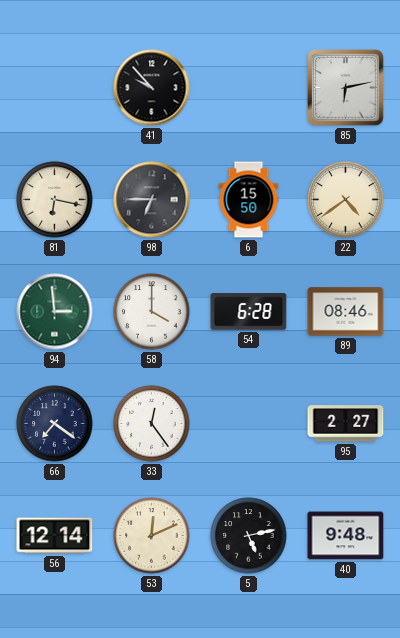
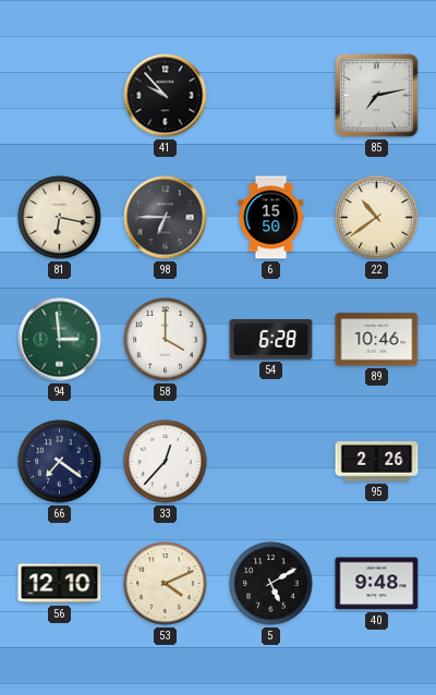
85: 6:13 -> 7:13 (377, 96)
22: 4:39 -> 10:39 (377, 218)
89: 08:46 -> 10:46 (377, 340)
33: 12:24 -> 12:37 (166, 462)
95: 2:27 -> 2:26 (377, 462)
56: 12:14 -> 12:10 (60, 584)
53: 12:11 -> 4:11 (166, 584)
5: 5:13 -> 5:10 (271, 584)
